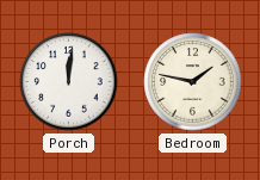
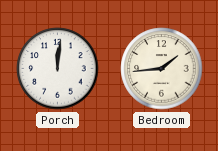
Bedroom: 1:47 -> 1:44 (162, 69)
